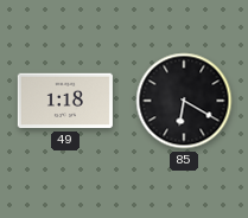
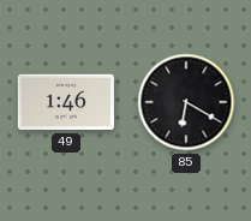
49: 1:18 -> 1:46 (66, 102)
